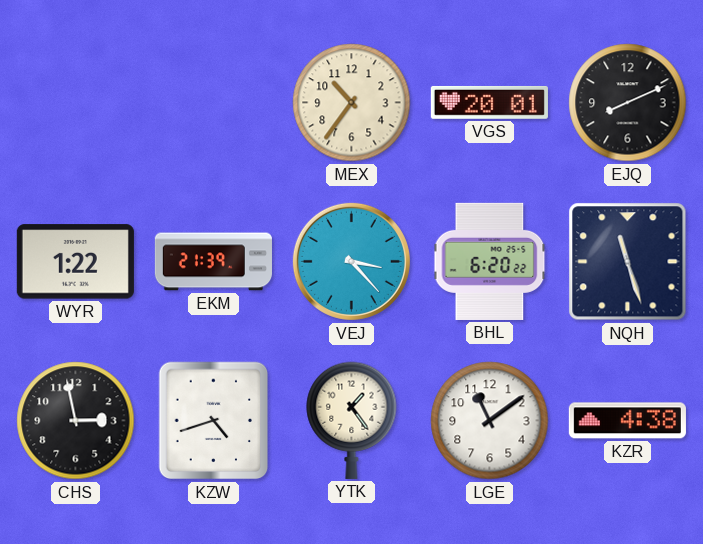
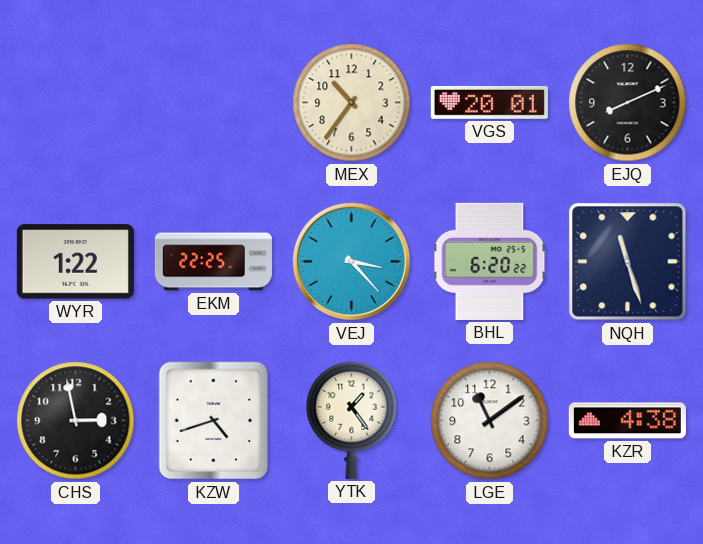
EKM: 21:39 -> 22:25 (213, 262)
